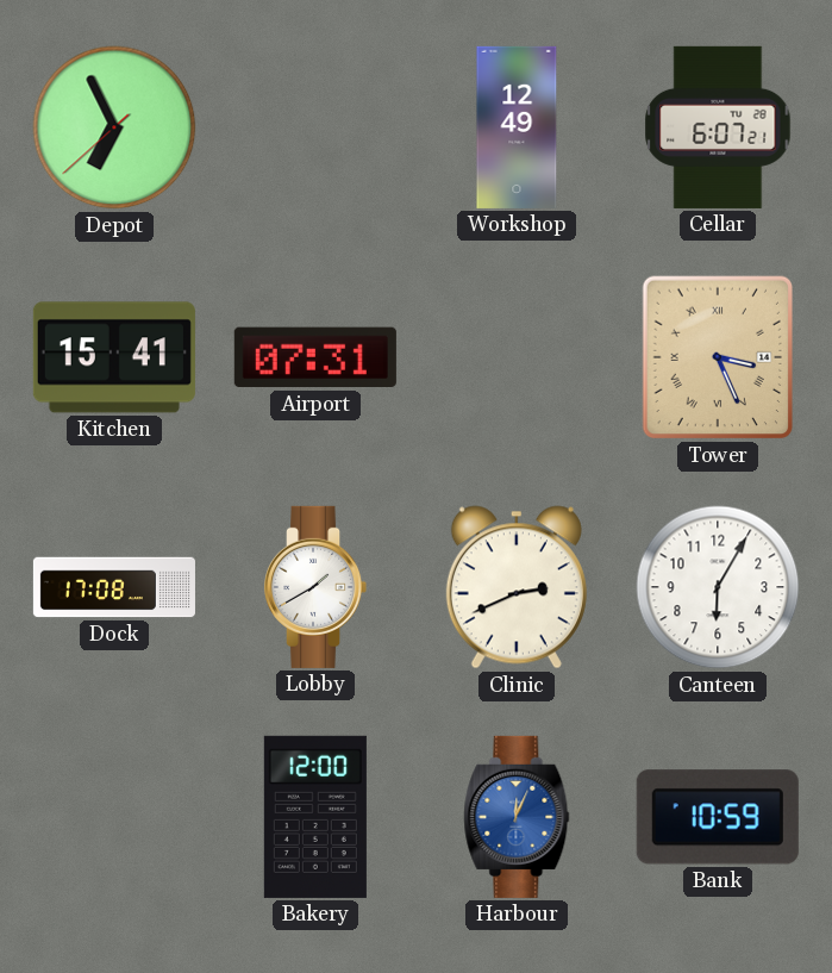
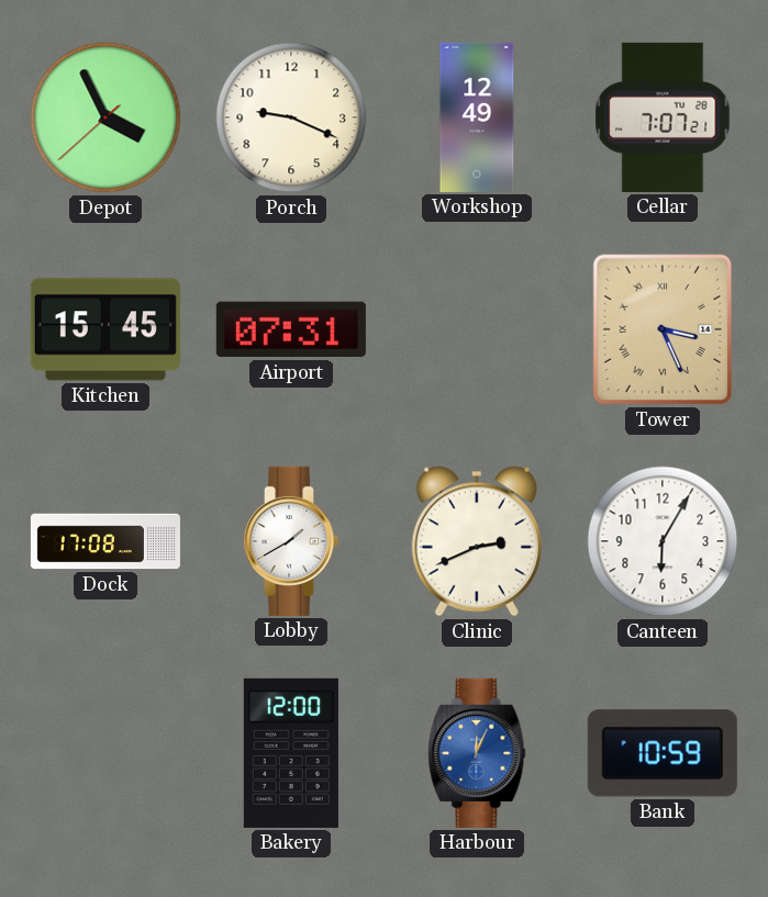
Depot: 6:55 -> 3:55 (105, 117)
Porch: none -> 9:19 (291, 117)
Cellar: 6:07 -> 7:07 (663, 117)
Kitchen: 15:41 -> 15:45 (105, 329)
